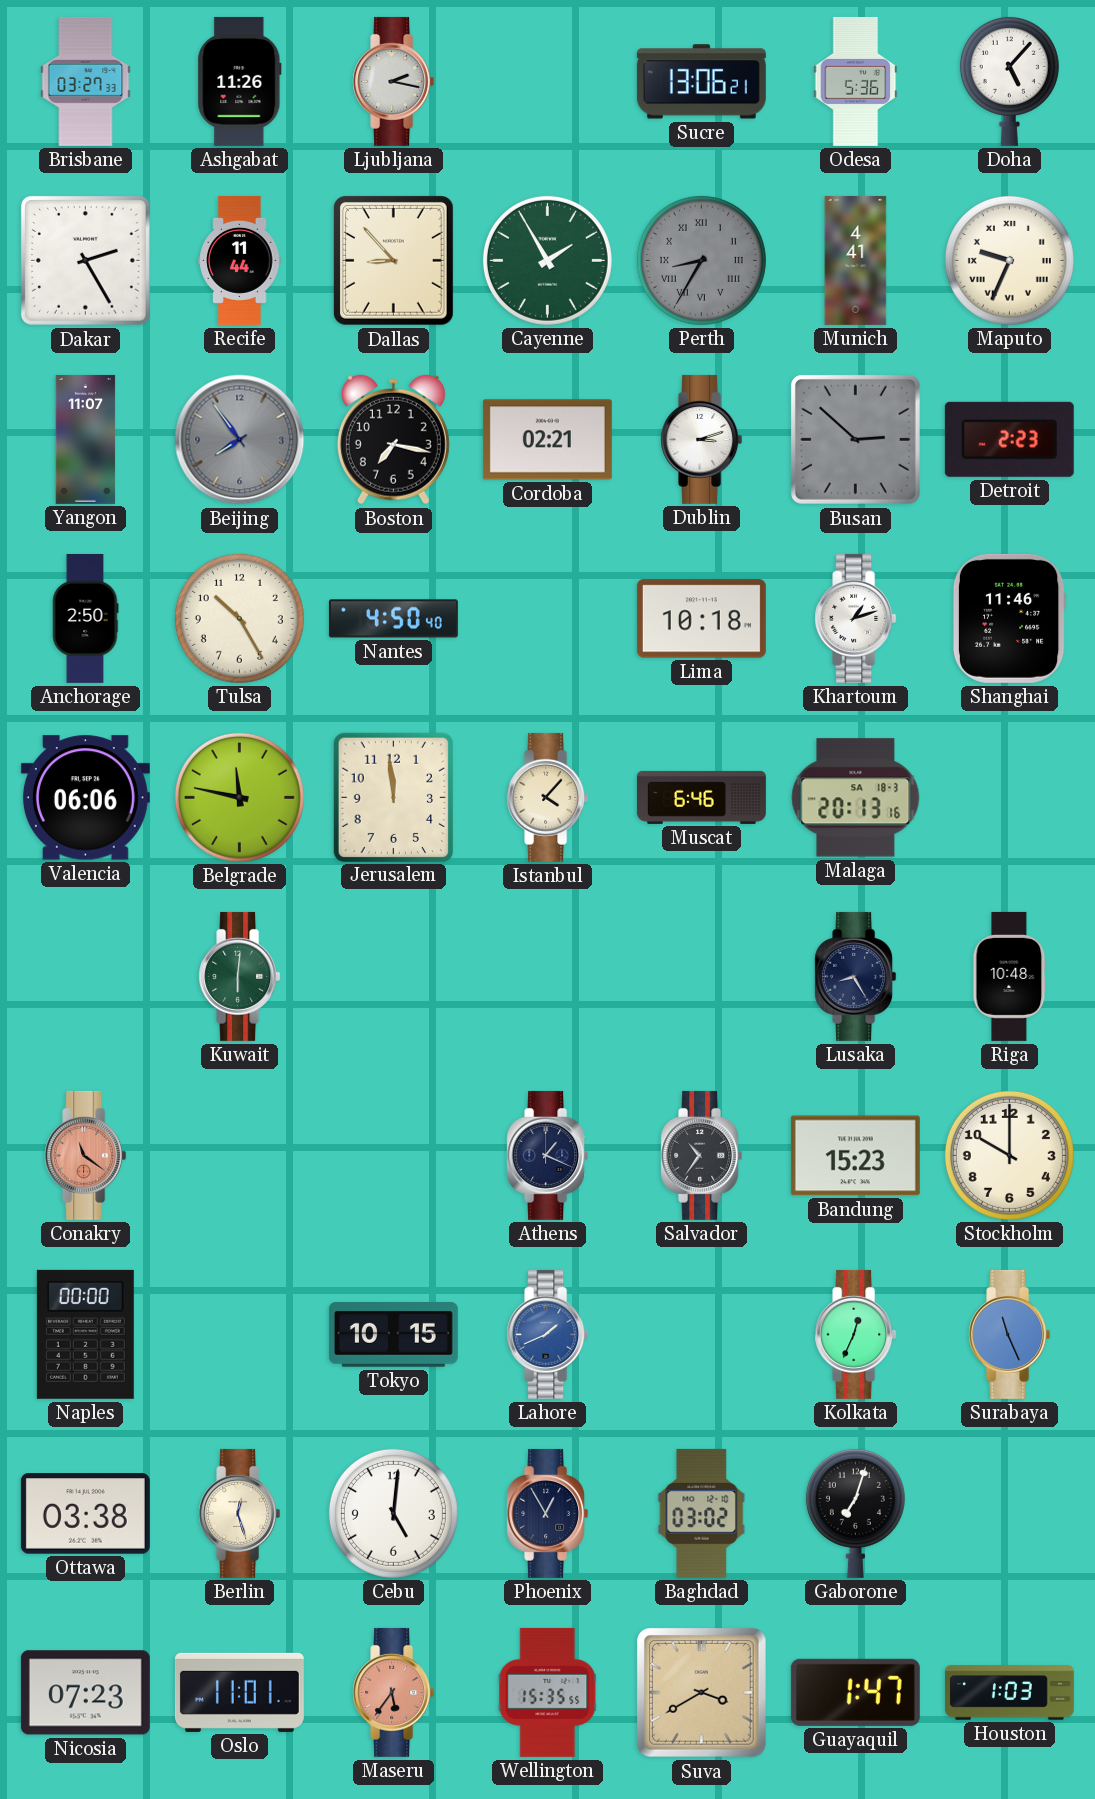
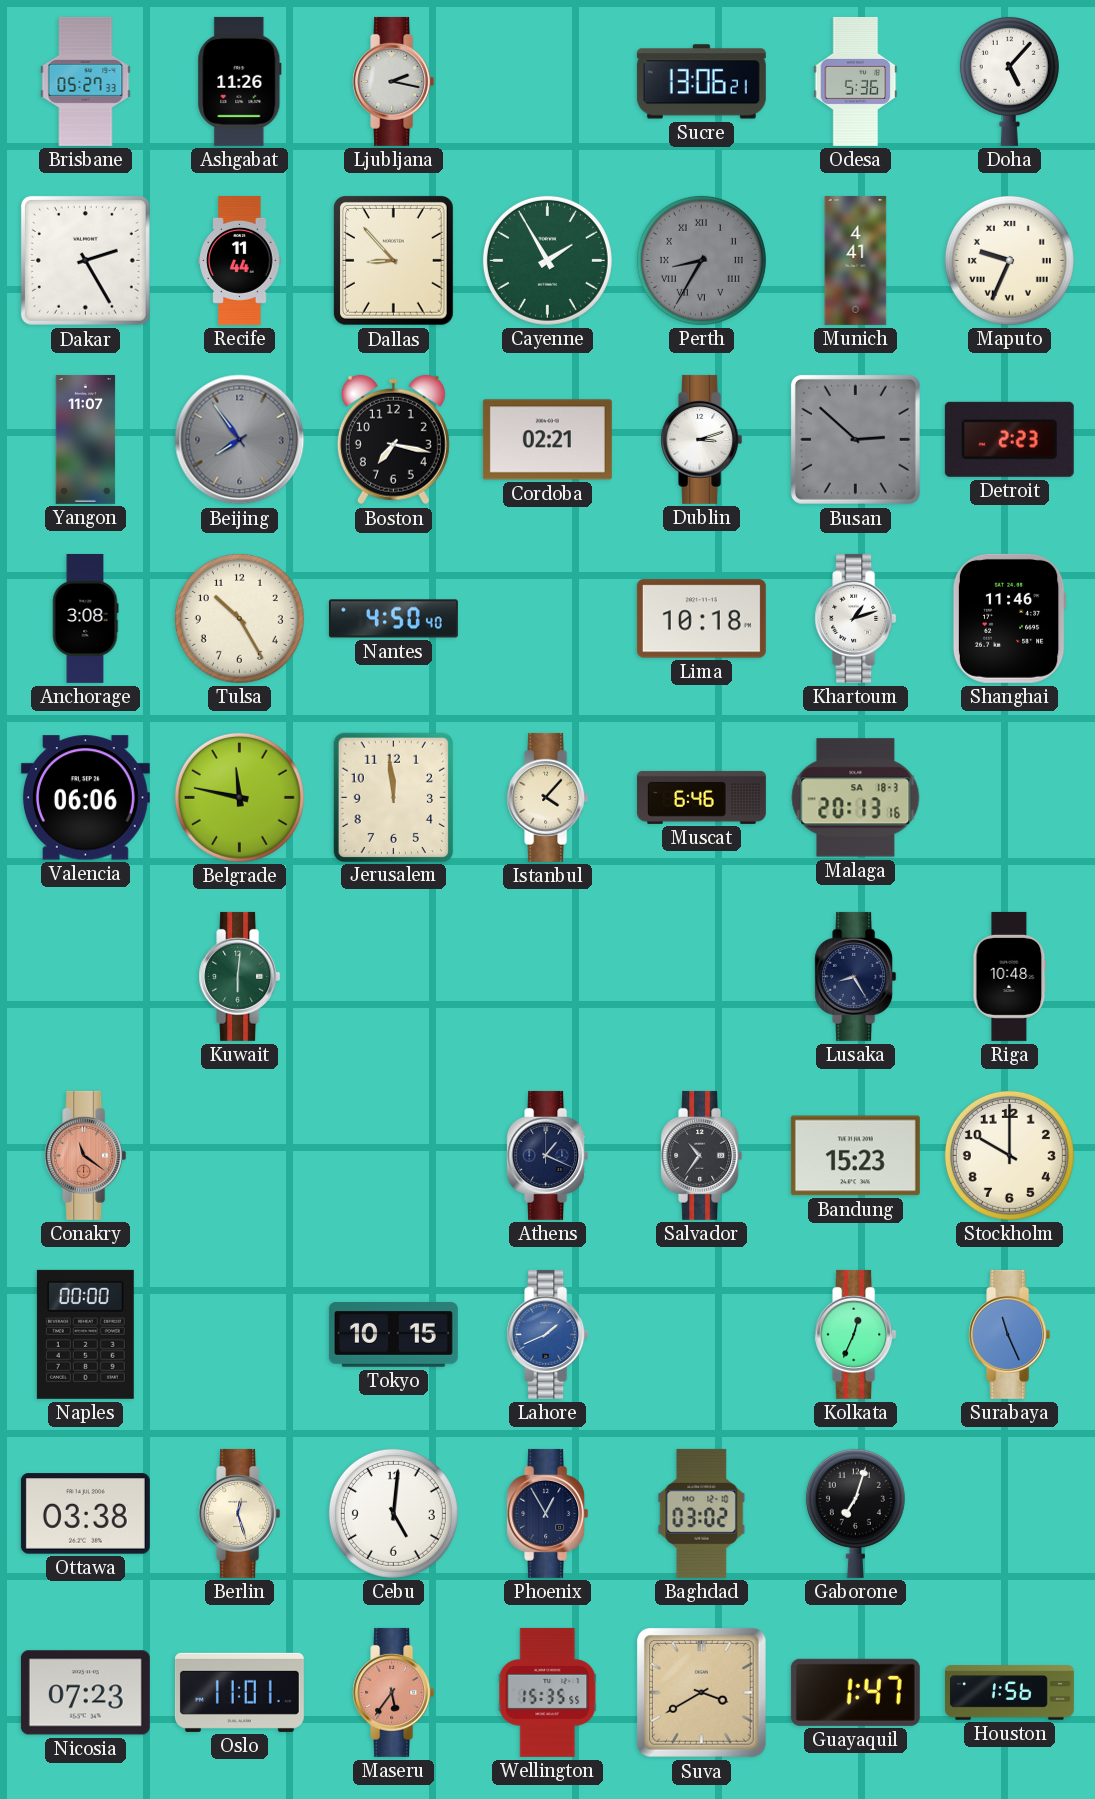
Brisbane: 03:27 -> 05:27 (86, 81)
Anchorage: 2:50 -> 3:08 (85, 618)
Houston: 1:03 -> 1:56 (1009, 1693)
